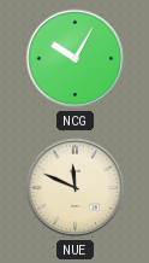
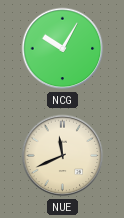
NUE: 11:49 -> 11:41 (63, 156)
